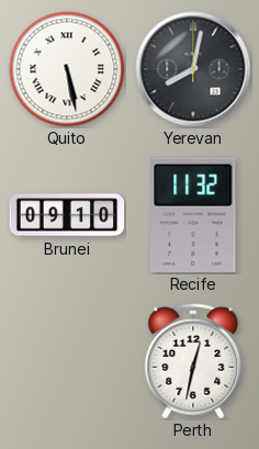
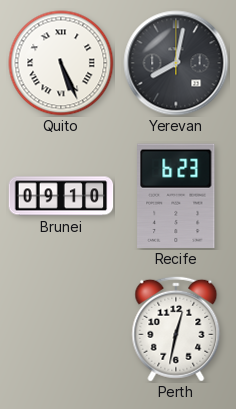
Quito: 5:28 -> 5:26 (61, 63)
Recife: 11:32 -> 6:23 (176, 196)
